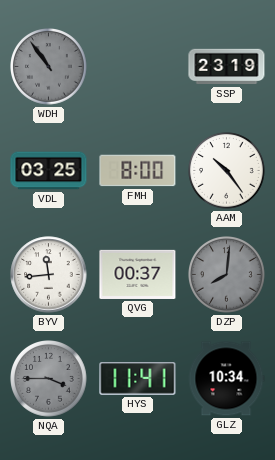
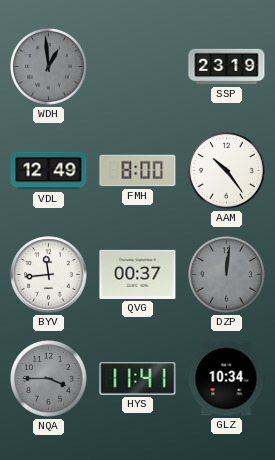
WDH: 10:54 -> 12:59 (49, 67)
VDL: 03:25 -> 12:49 (49, 171)
DZP: 8:01 -> 12:01 (227, 275)
